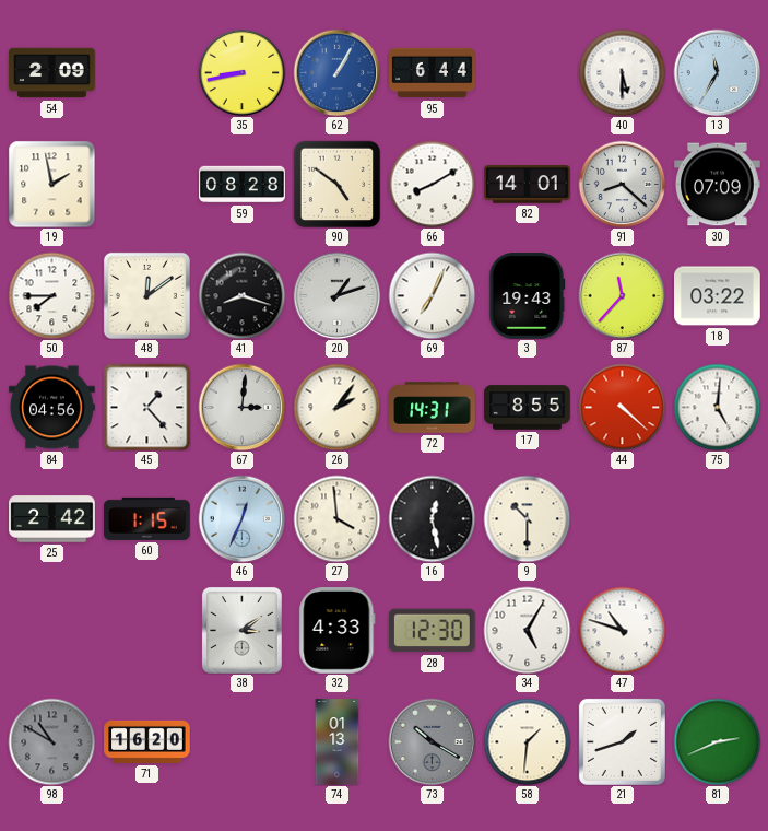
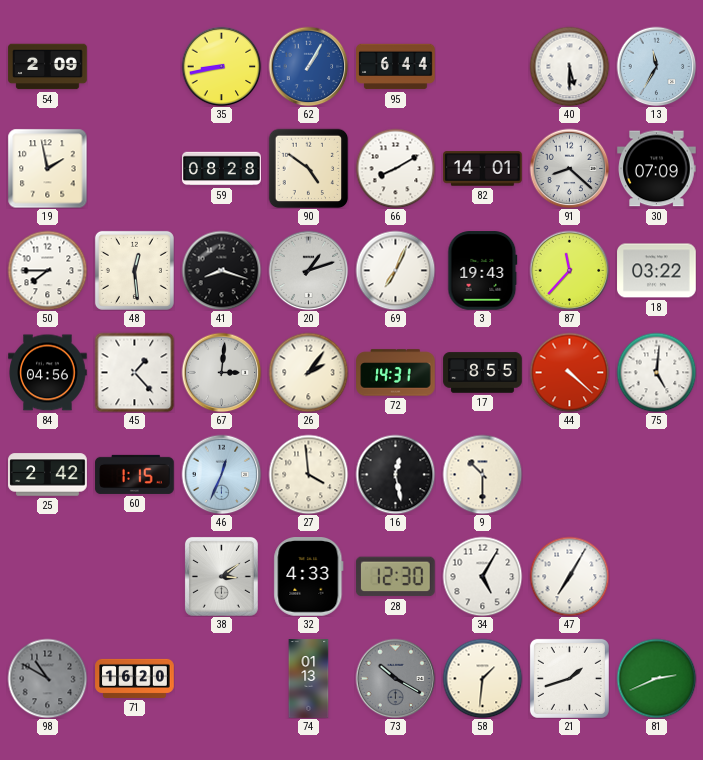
48: 12:09 -> 12:29 (134, 270)
47: 10:48 -> 7:05 (569, 576)
